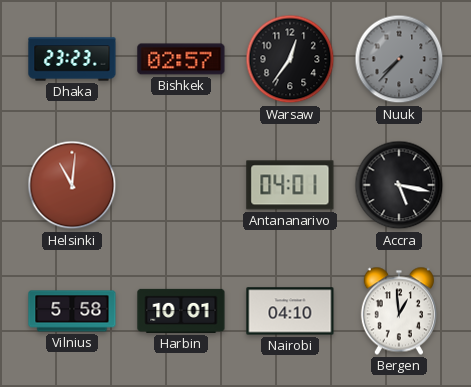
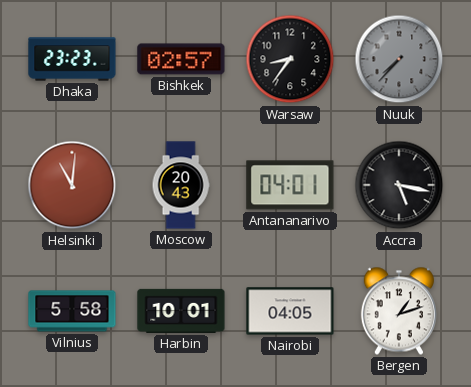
Warsaw: 12:36 -> 8:36 (290, 59)
Moscow: none -> 20:43 (181, 185)
Nairobi: 04:10 -> 04:05 (290, 311)
Bergen: 12:59 -> 1:12 (399, 311)
